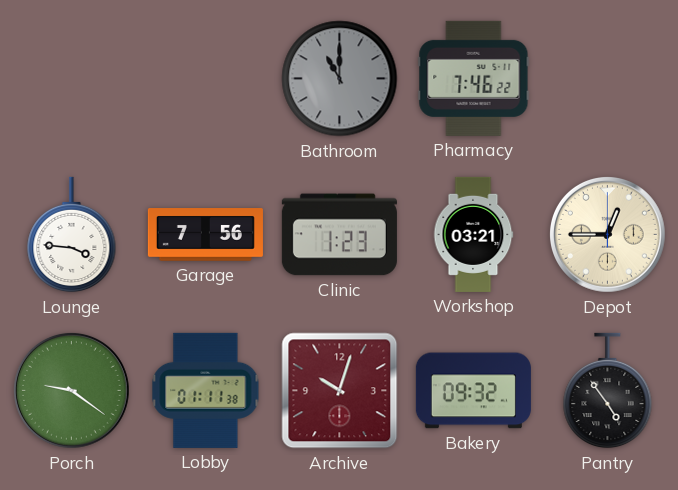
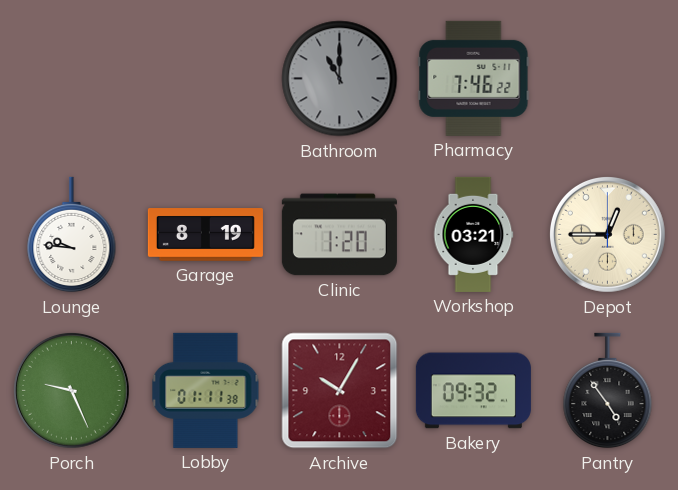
Lounge: 3:46 -> 9:46 (72, 235)
Garage: 7:56 -> 8:19 (205, 235)
Clinic: 1:23 -> 1:20 (339, 235)
Porch: 9:21 -> 9:26 (71, 390)
Archive: 10:03 -> 10:05 (340, 391)
